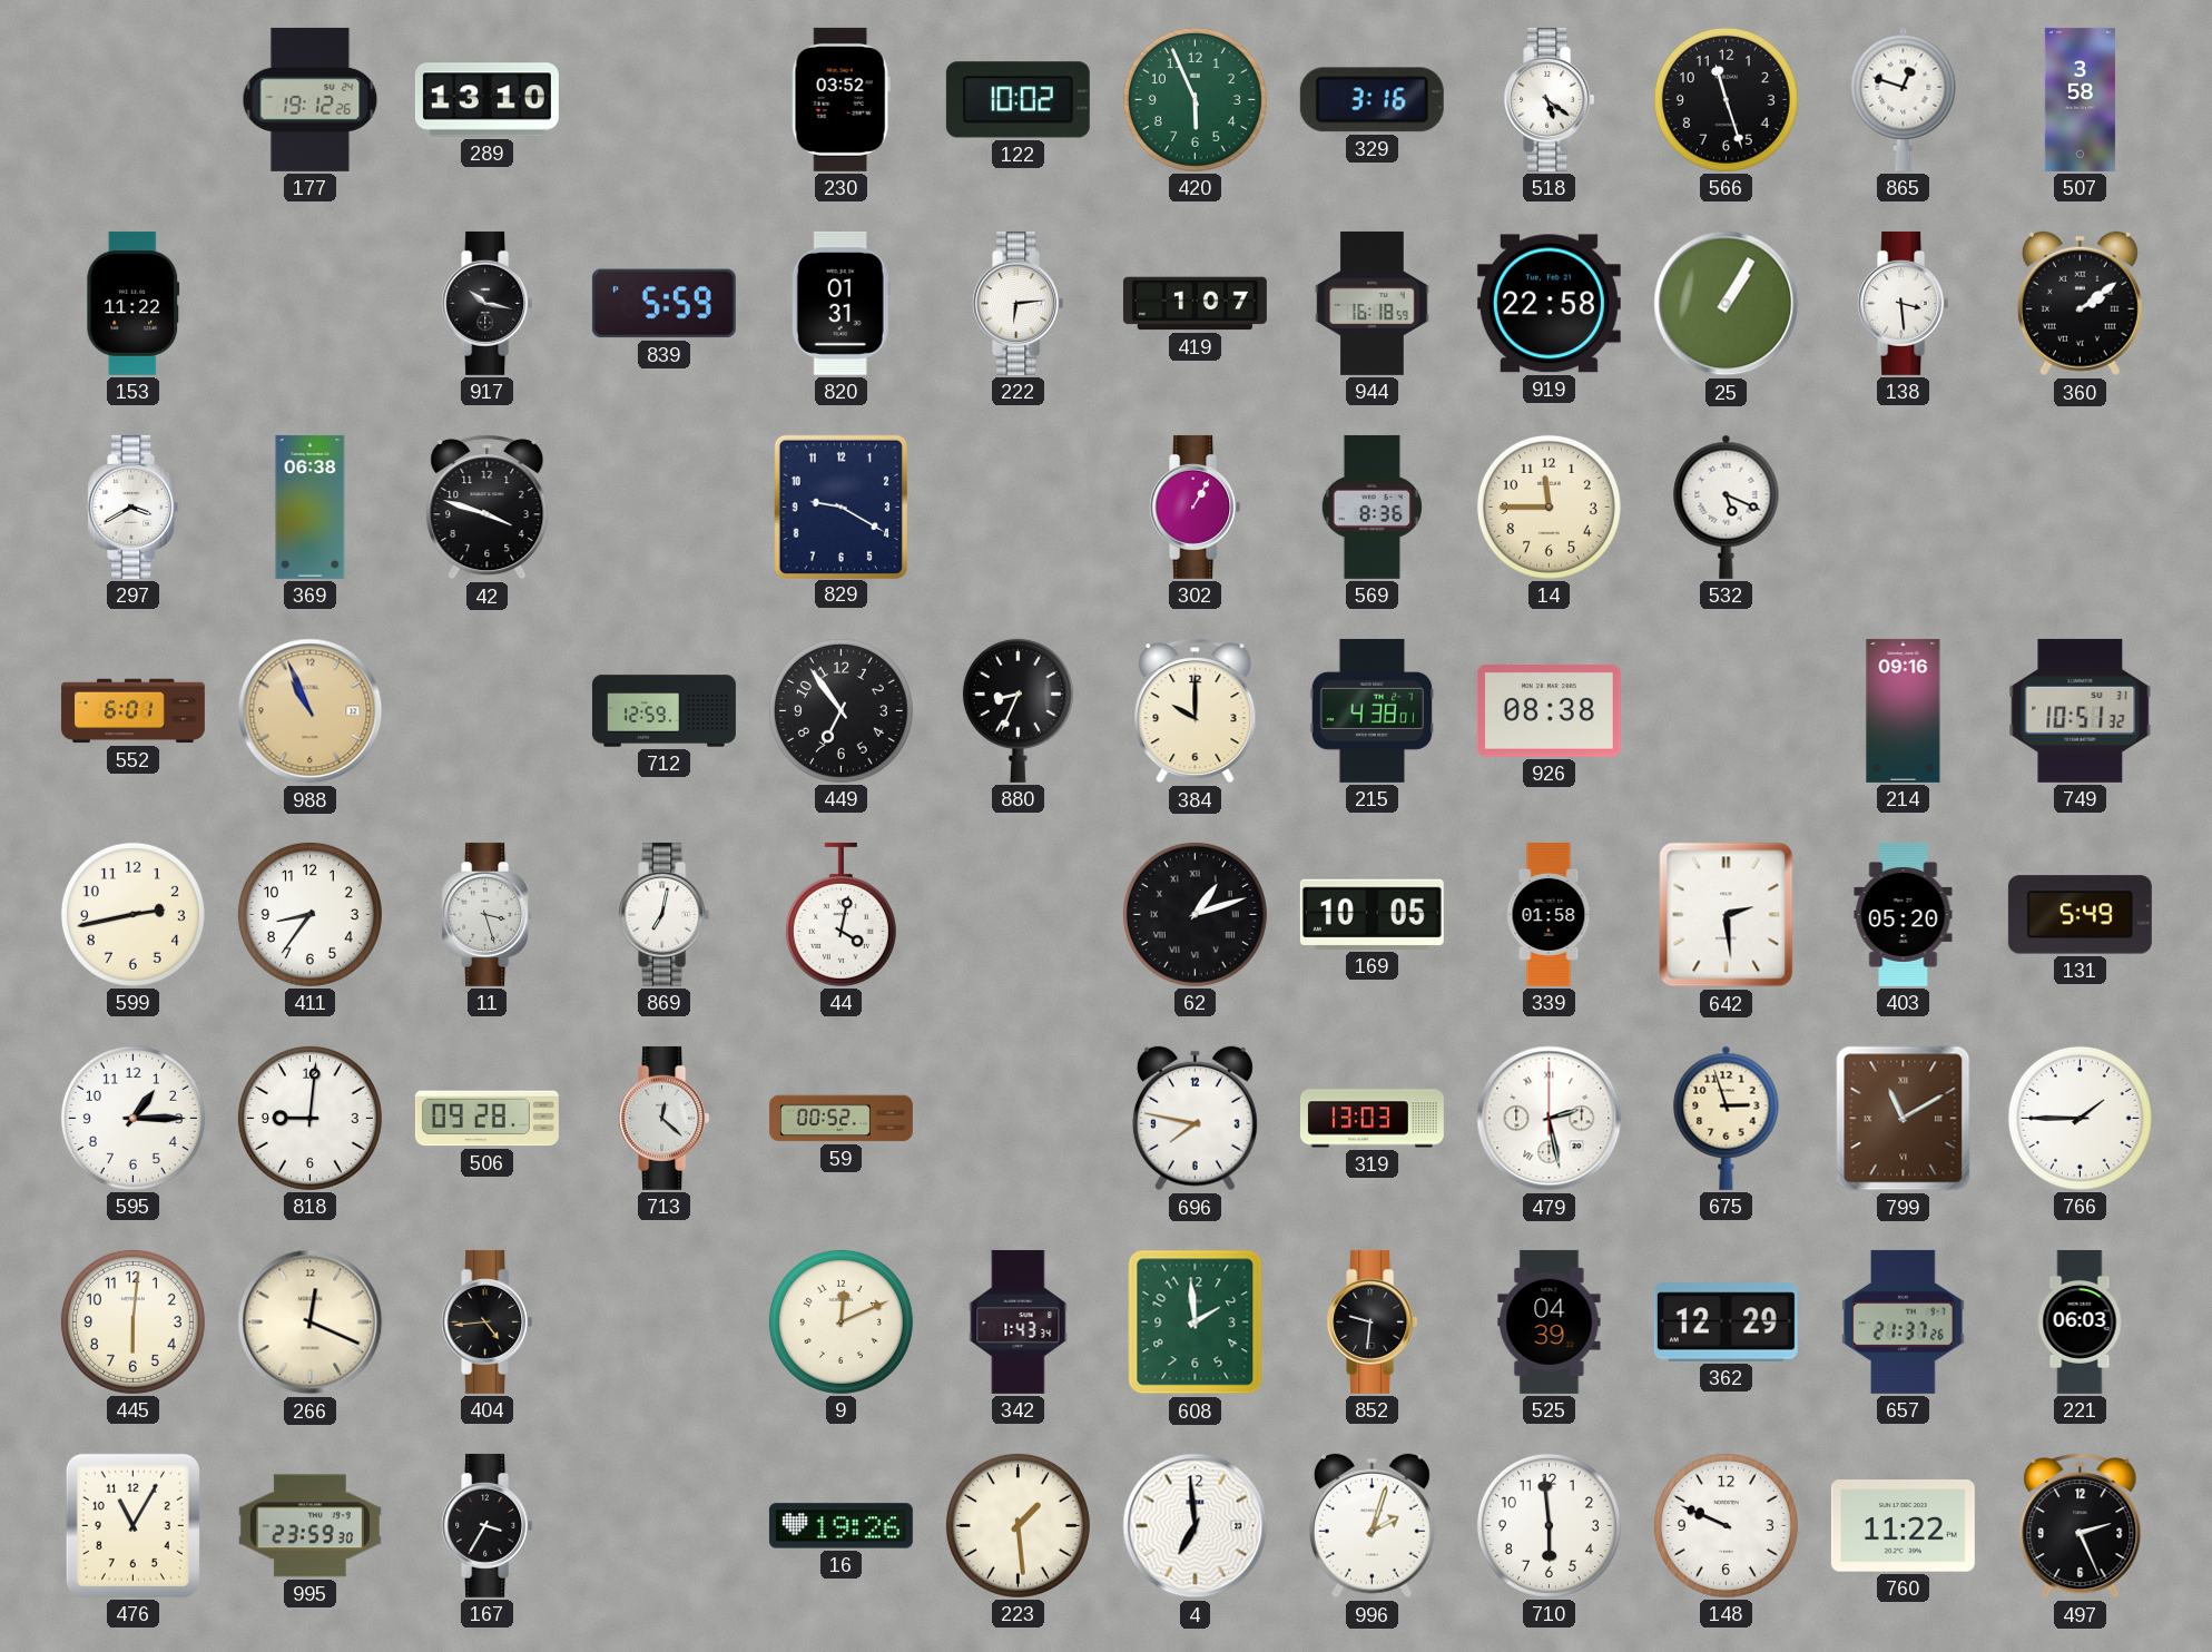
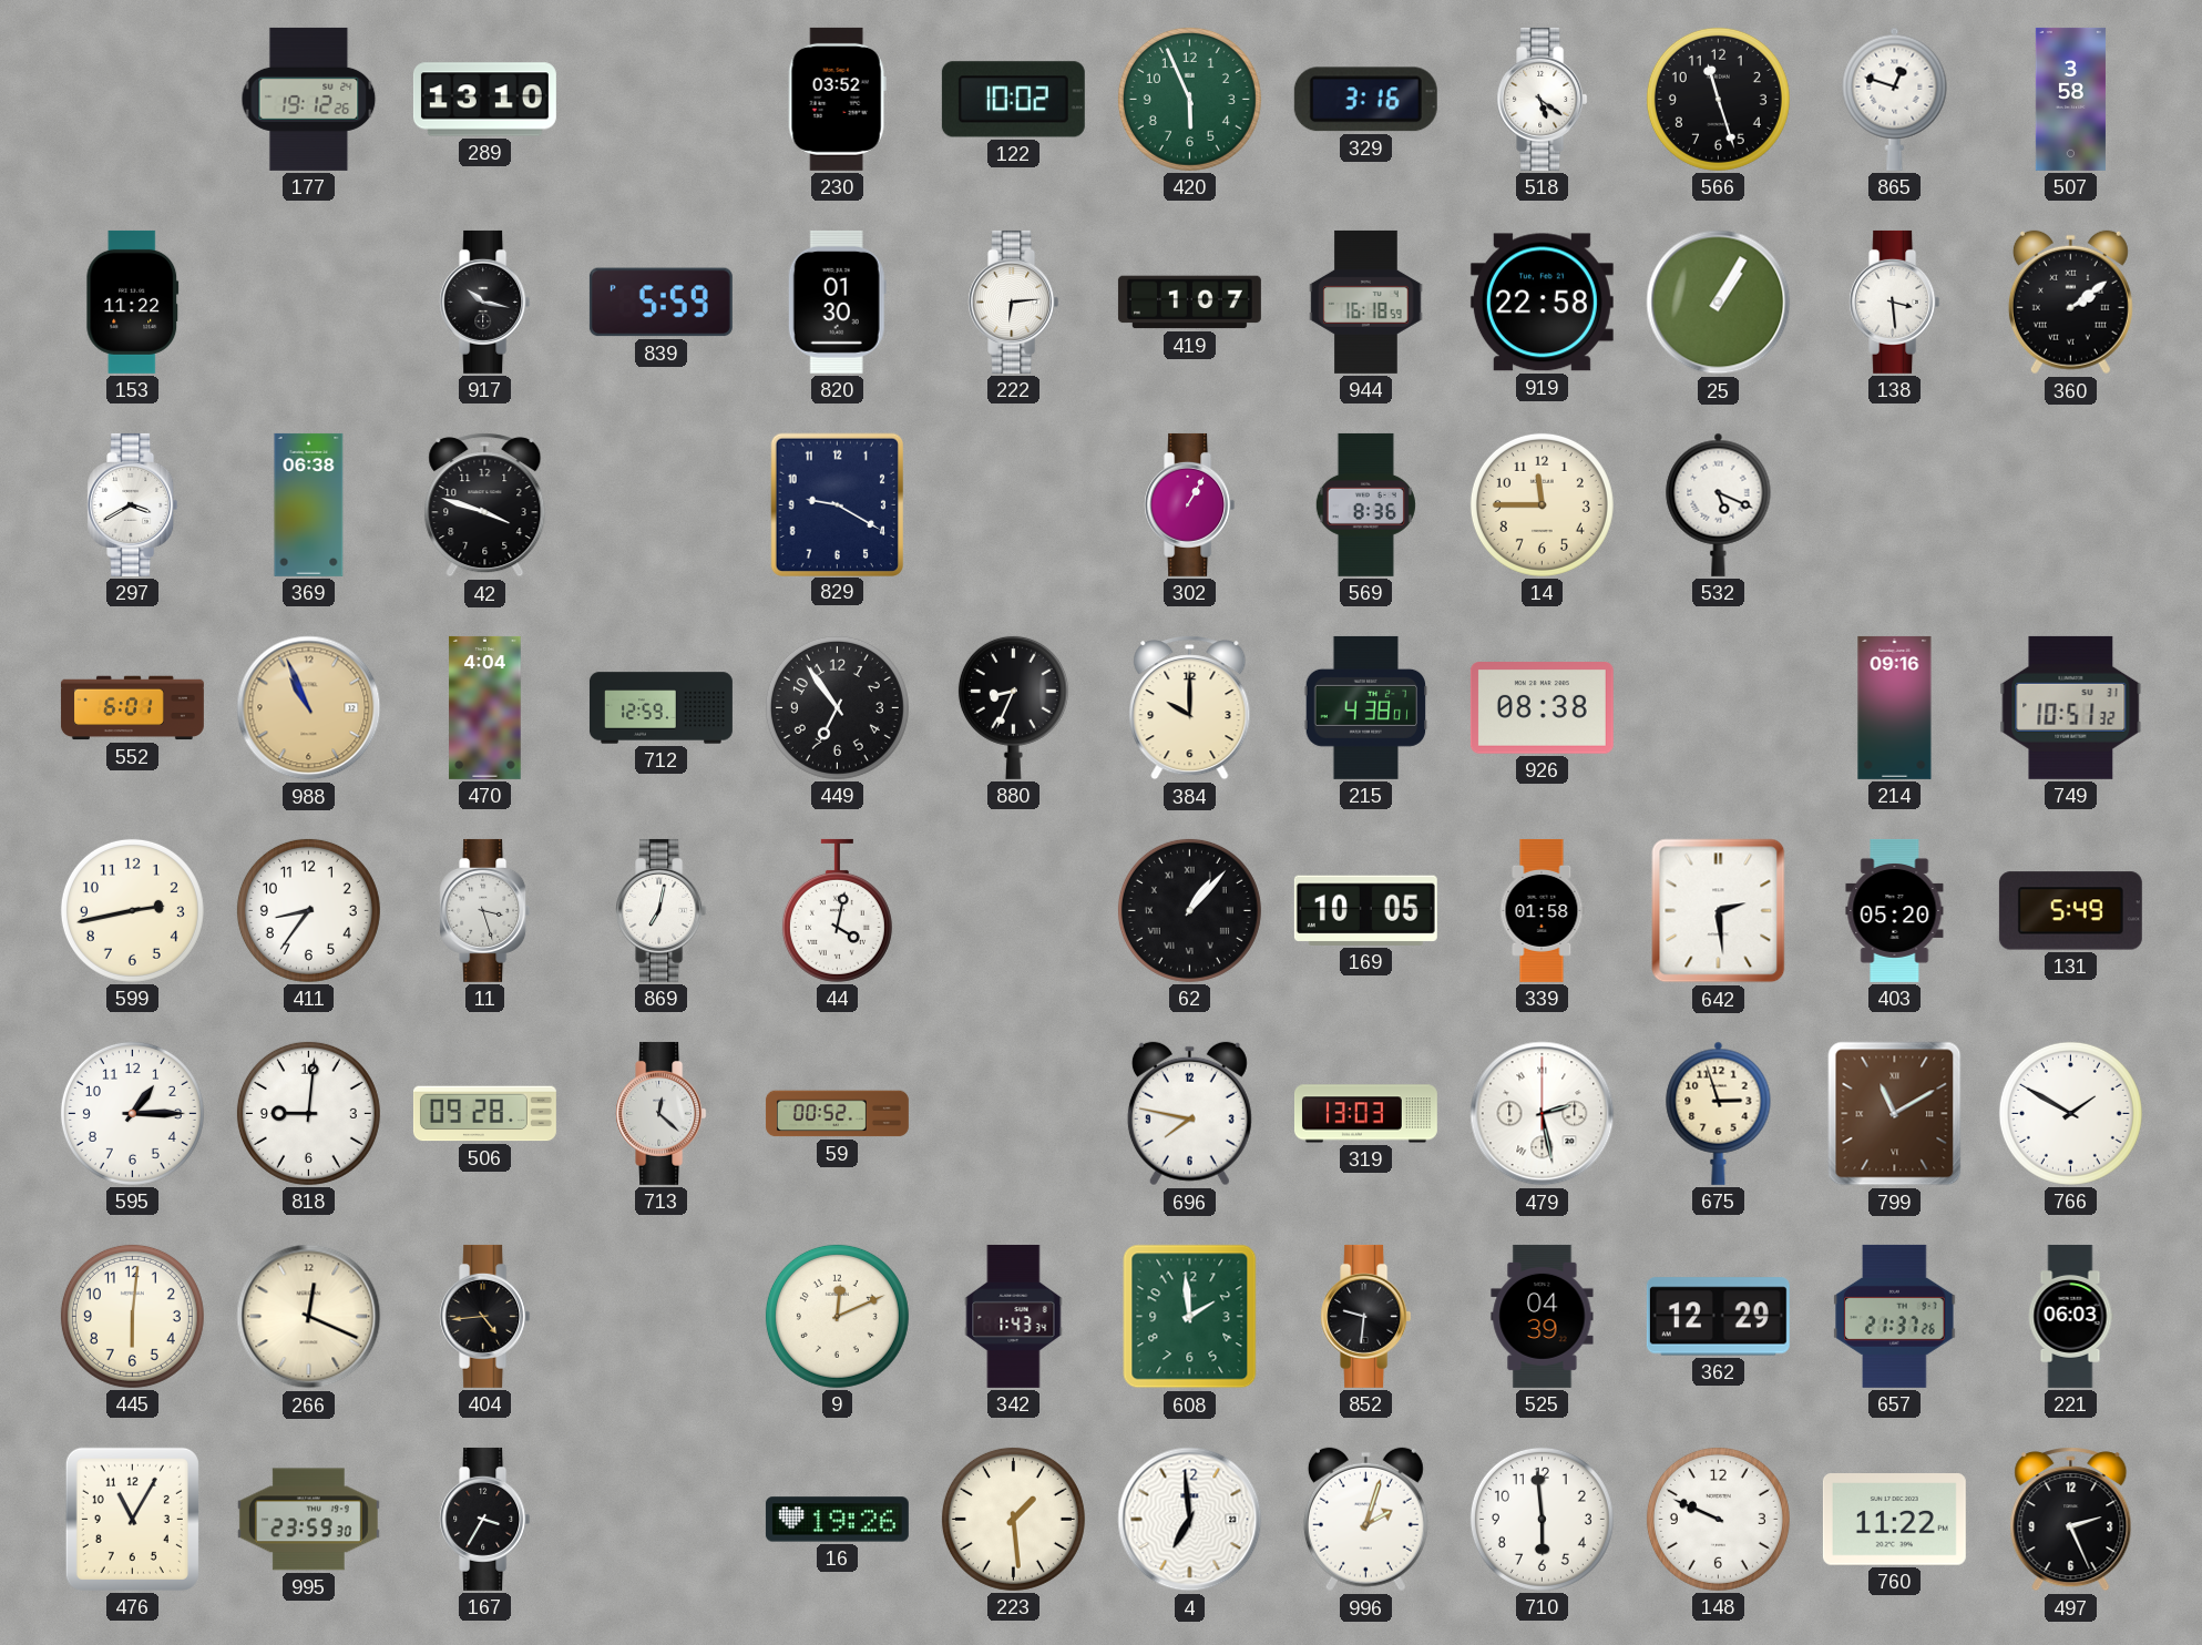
820: 01:31 -> 01:30 (837, 302)
470: none -> 4:04 (485, 707)
62: 1:12 -> 1:07 (1189, 910)
766: 1:45 -> 1:50 (2070, 1113)
